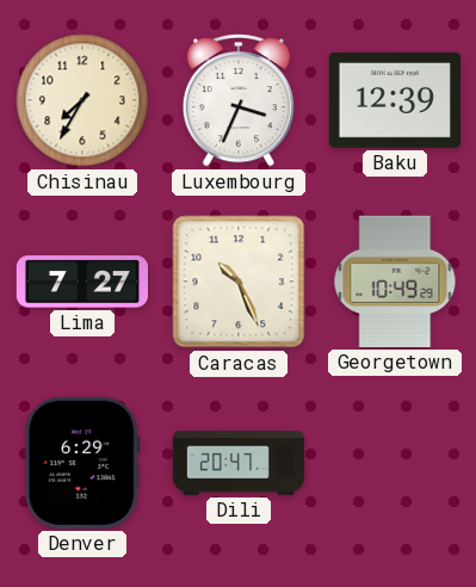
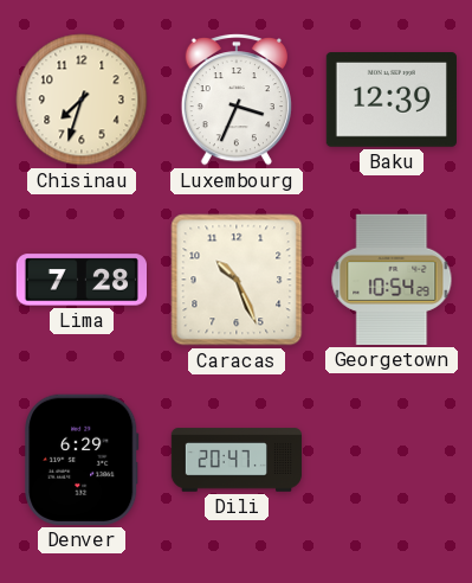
Chisinau: 7:35 -> 7:33 (82, 100)
Lima: 7:27 -> 7:28 (80, 280)
Georgetown: 10:49 -> 10:54 (392, 280)
